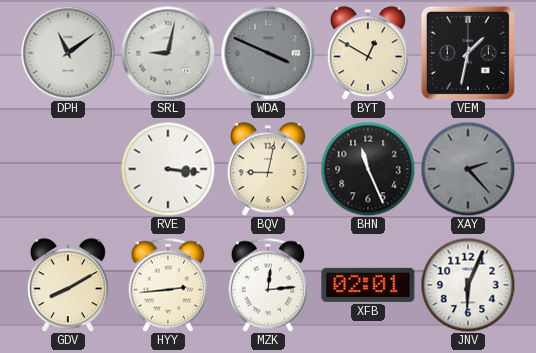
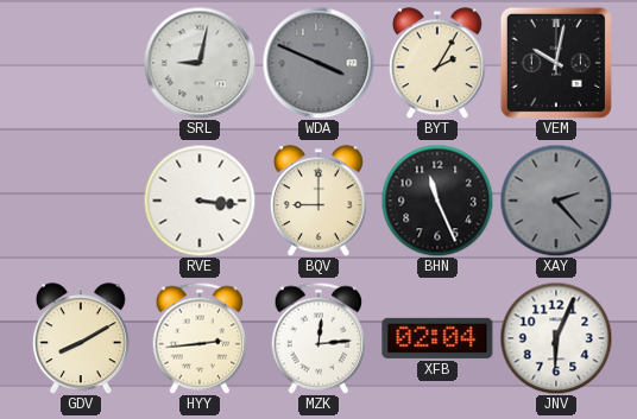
DPH: 11:09 -> none (68, 53)
BYT: 12:50 -> 2:05 (437, 63)
VEM: 1:32 -> 10:02 (556, 63)
BQV: 9:02 -> 9:00 (318, 201)
XFB: 02:01 -> 02:04 (437, 338)
